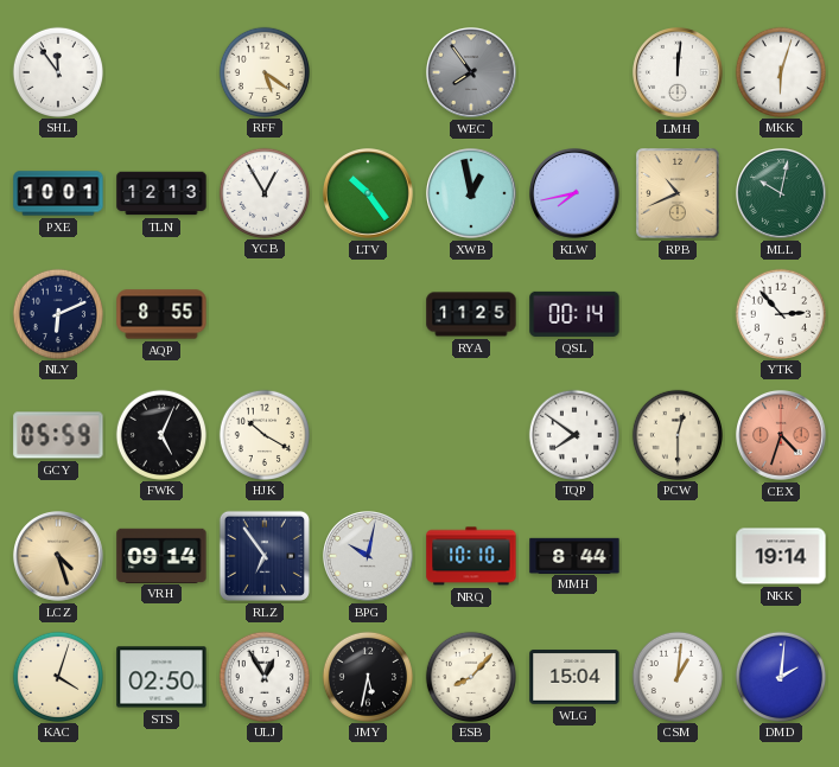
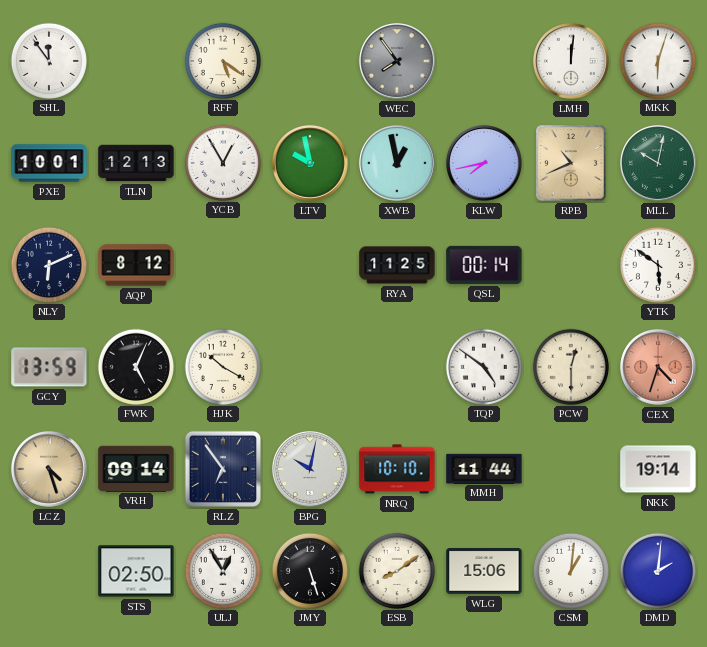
LTV: 10:24 -> 9:58 (311, 164)
AQP: 8:55 -> 8:12 (136, 265)
YTK: 2:53 -> 5:51 (657, 264)
GCY: 05:59 -> 13:59 (49, 367)
TQP: 7:51 -> 4:51 (483, 366)
MMH: 8:44 -> 11:44 (484, 468)
KAC: 4:03 -> none (57, 676)
JMY: 5:32 -> 5:27 (309, 570)
ESB: 8:07 -> 8:09 (396, 570)
WLG: 15:04 -> 15:06 (484, 571)
